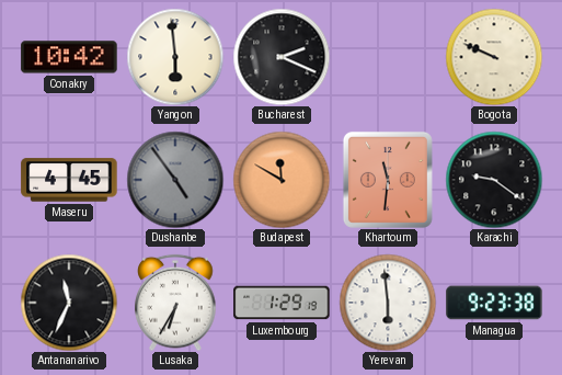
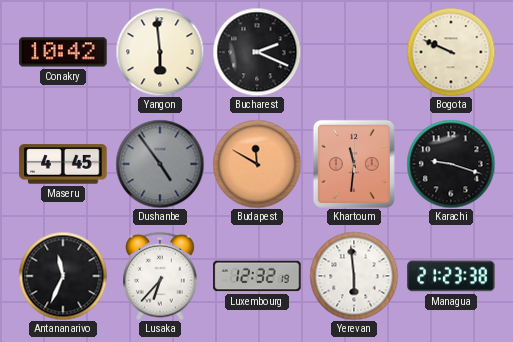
Karachi: 9:21 -> 9:18 (451, 164)
Lusaka: 6:35 -> 6:37 (160, 276)
Luxembourg: 1:29 -> 12:32 (257, 276)
Managua: 9:23 -> 21:23 (451, 276)
